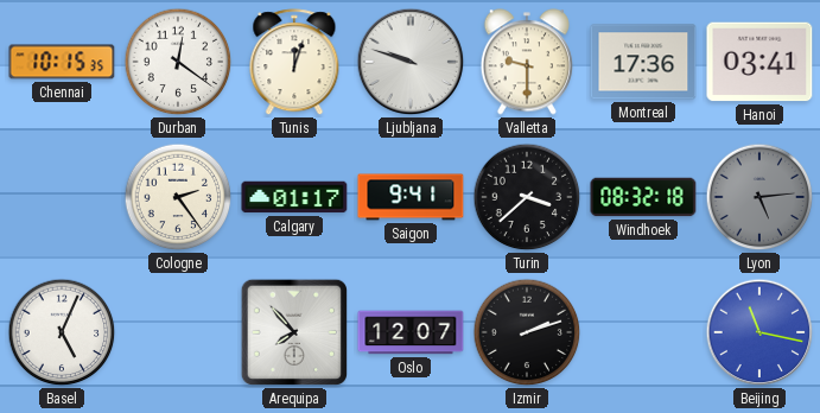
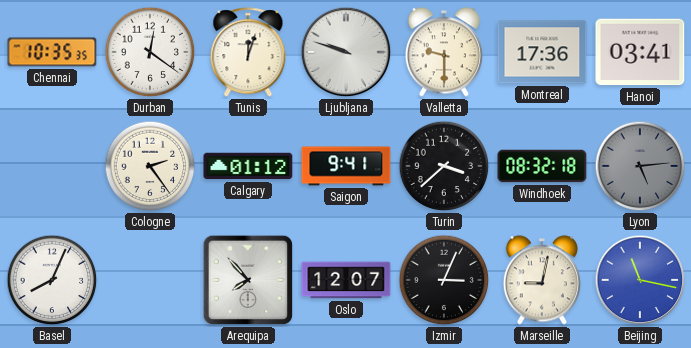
Chennai: 10:15 -> 10:35 (52, 52)
Calgary: 01:17 -> 01:12 (248, 166)
Basel: 5:04 -> 8:04 (52, 280)
Izmir: 2:12 -> 3:04 (444, 280)
Marseille: none -> 9:02 (542, 280)
